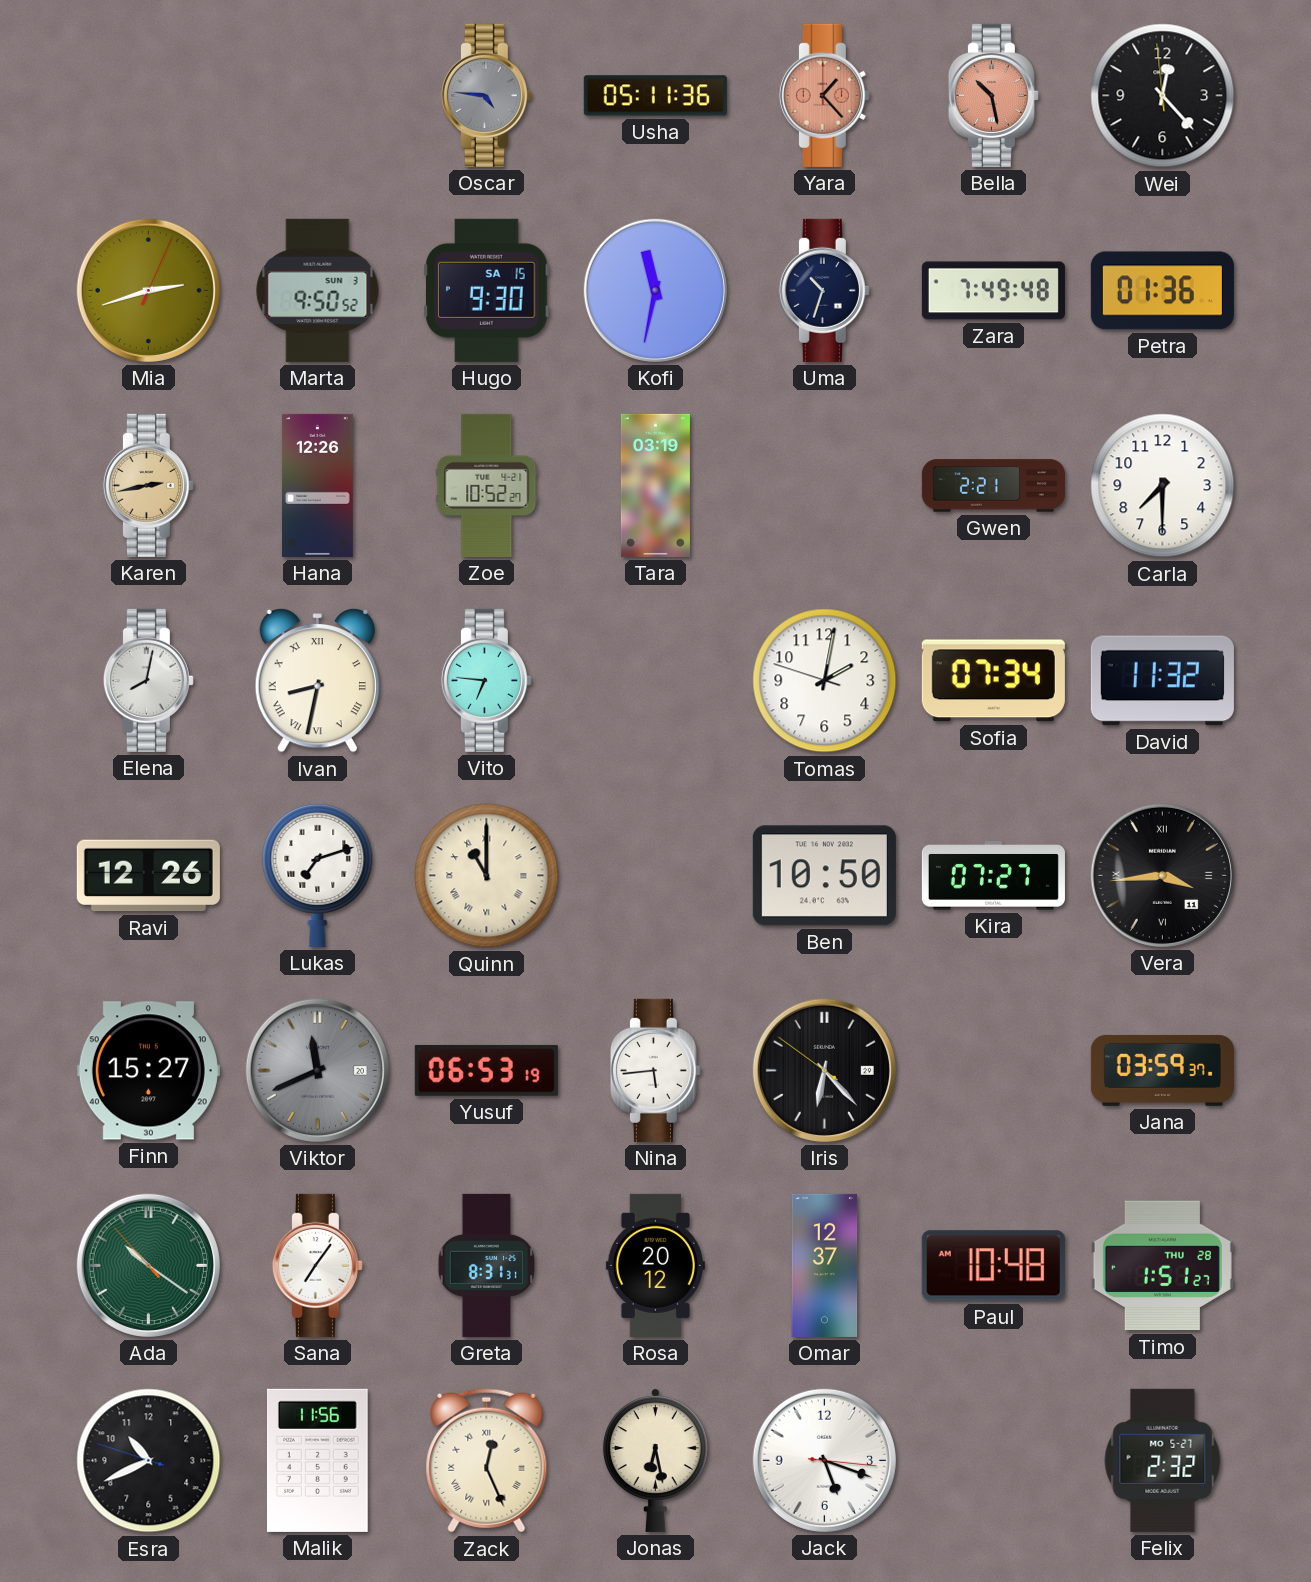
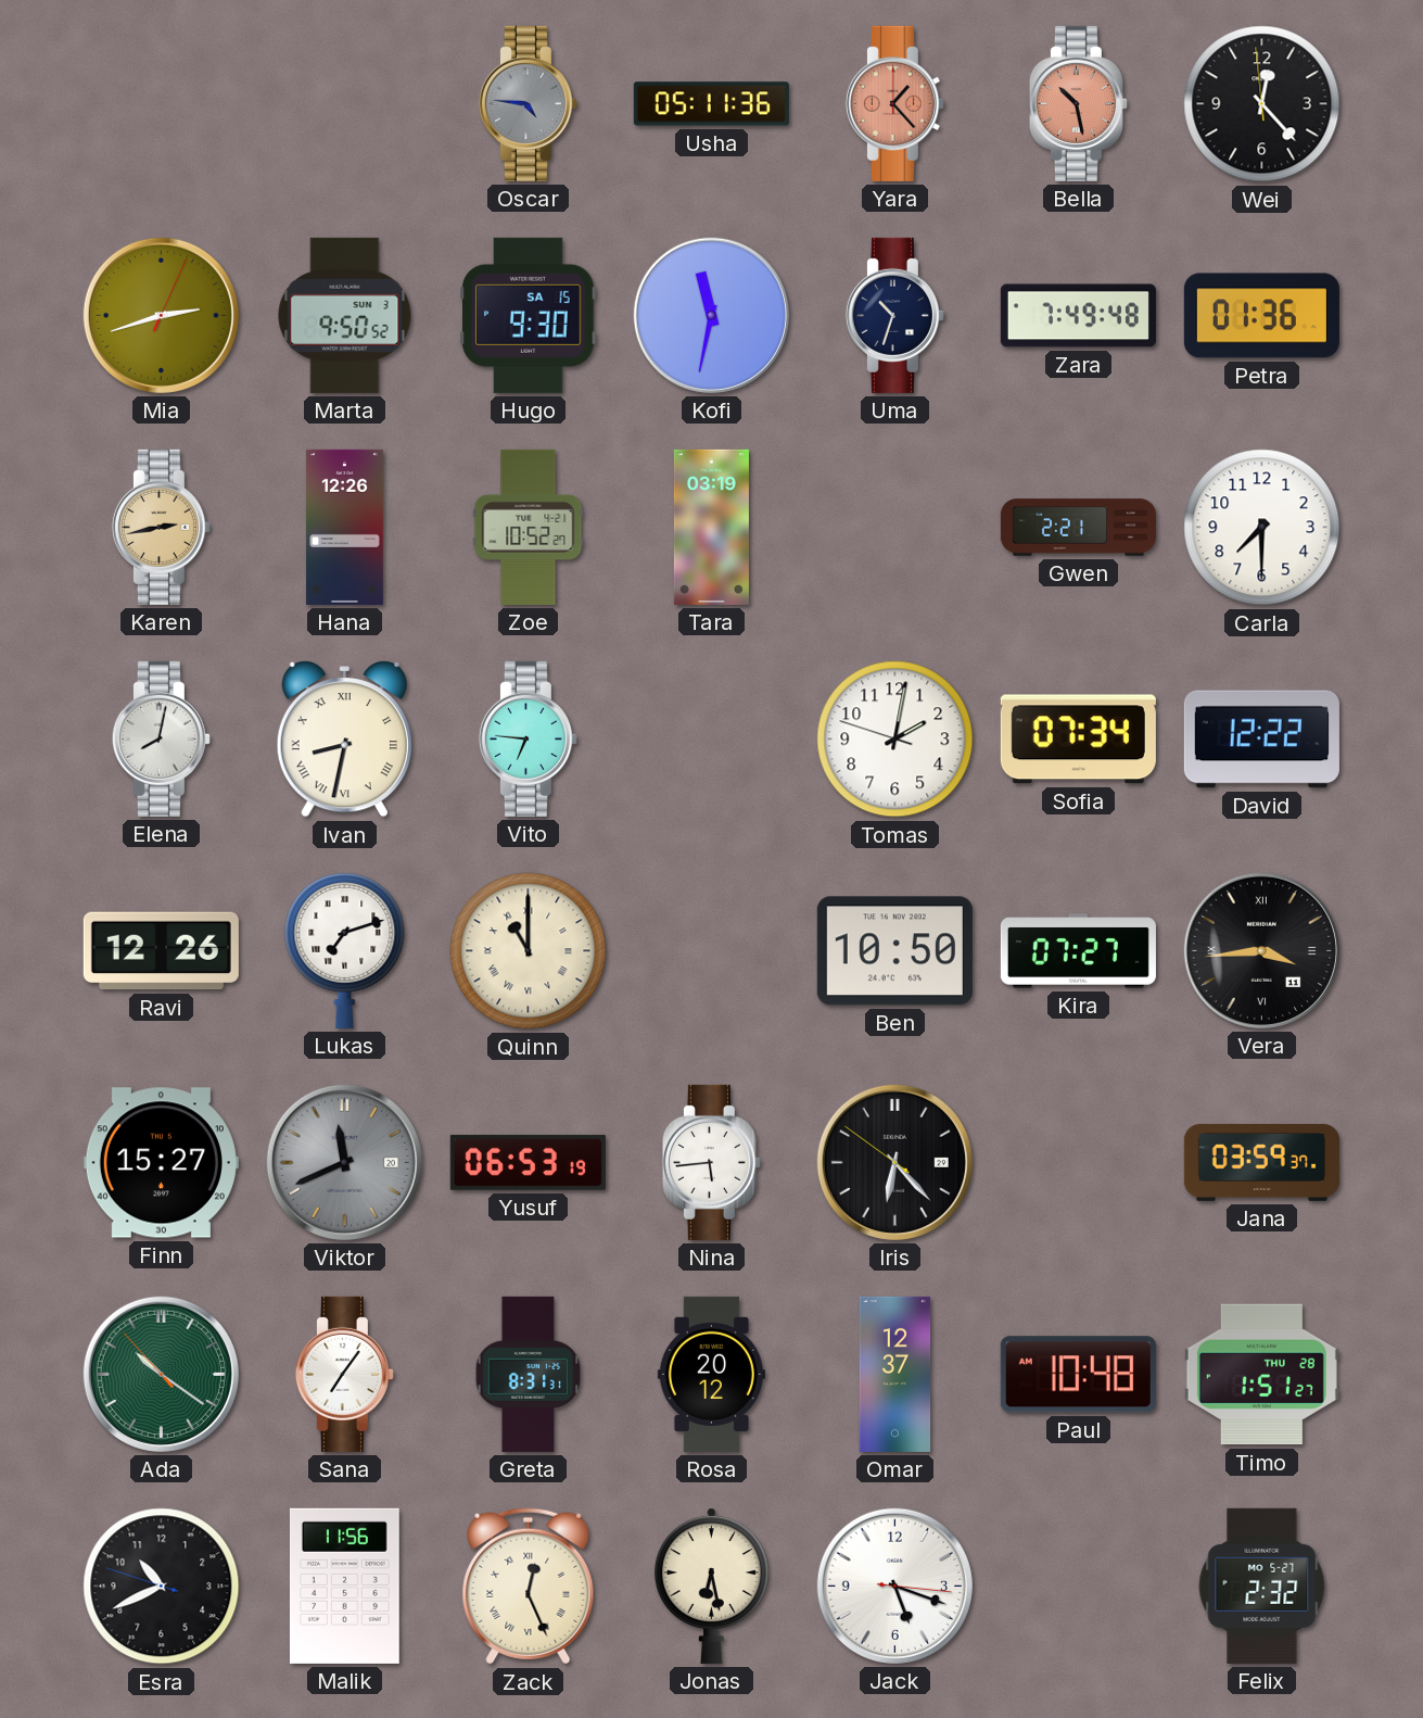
David: 11:32 -> 12:22 (1261, 740)
